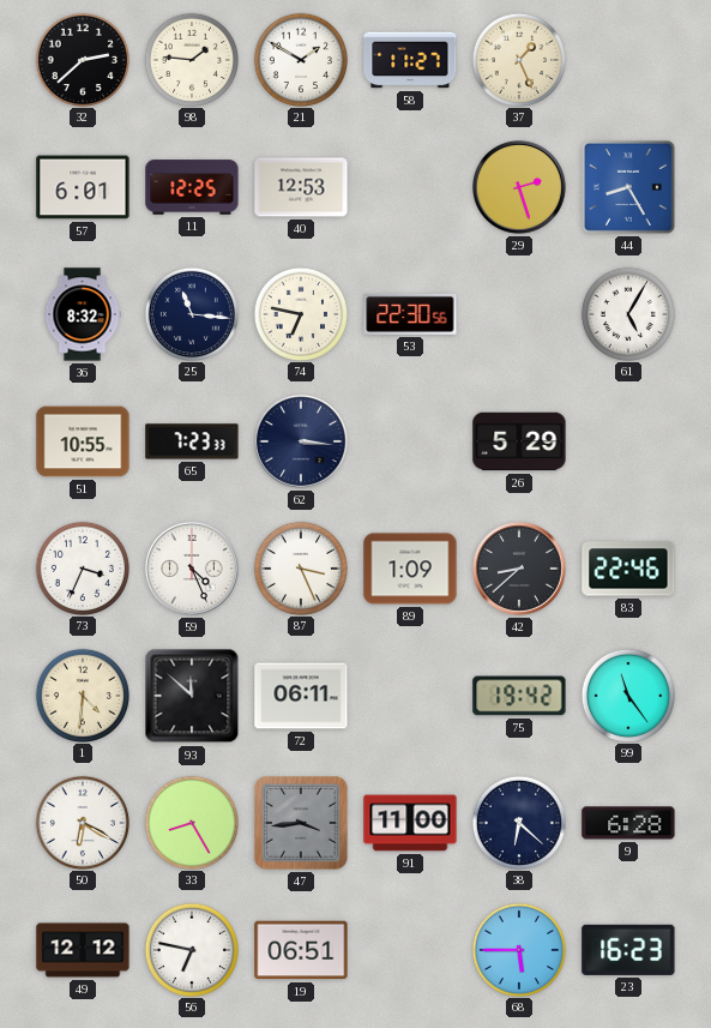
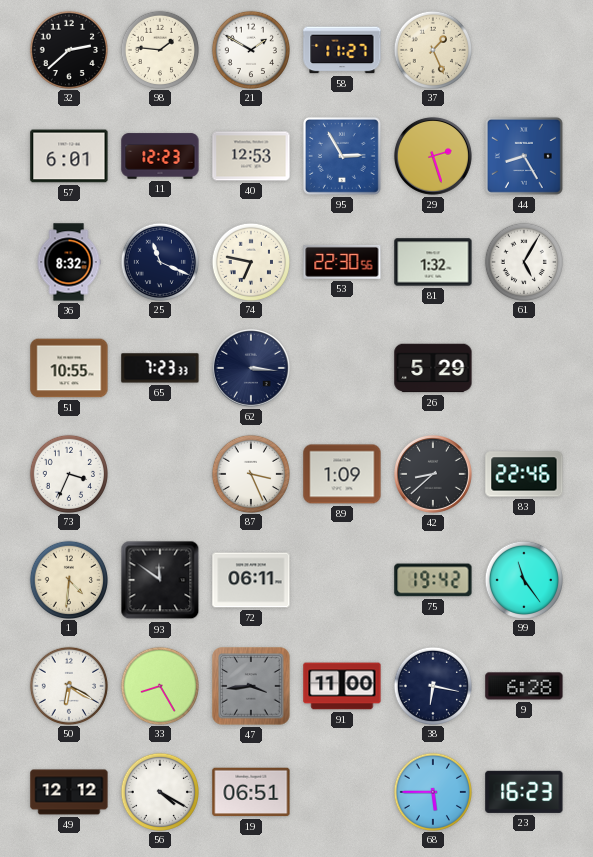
11: 12:25 -> 12:23 (160, 156)
95: none -> 2:55 (342, 156)
25: 11:16 -> 11:19 (159, 261)
81: none -> 1:32 (433, 262)
59: 4:26 -> none (192, 569)
93: 11:52 -> 11:51 (160, 580)
38: 6:22 -> 6:17 (432, 685)
56: 6:47 -> 4:20 (159, 791)
